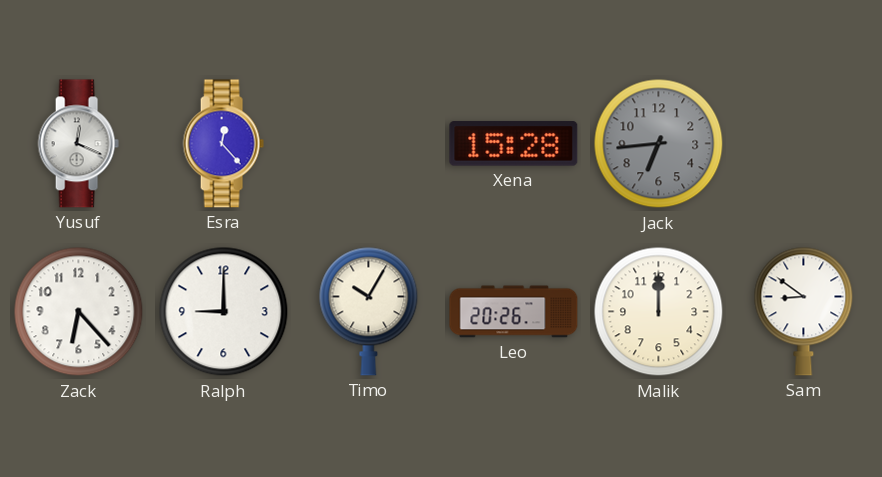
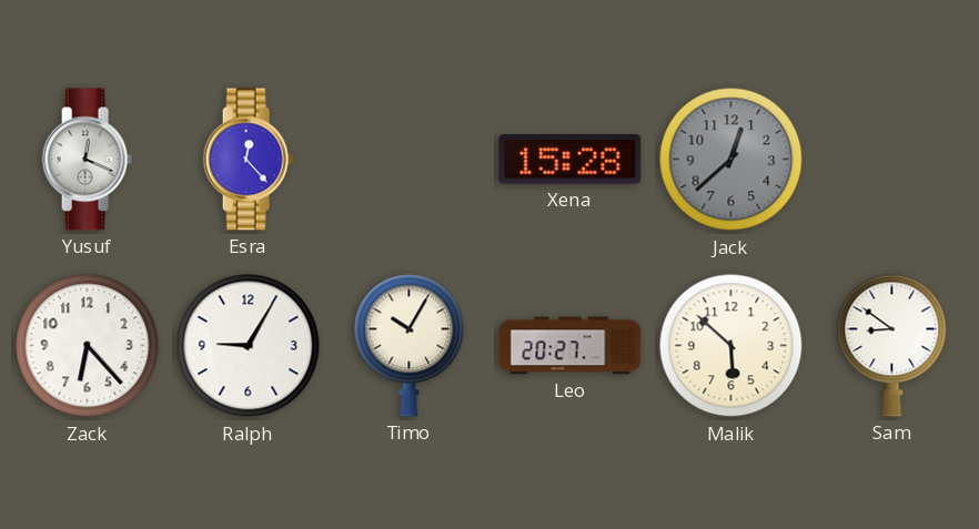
Jack: 6:44 -> 12:38 (731, 160)
Ralph: 9:00 -> 9:05 (249, 346)
Leo: 20:26 -> 20:27 (571, 346)
Malik: 12:00 -> 5:52 (731, 346)
